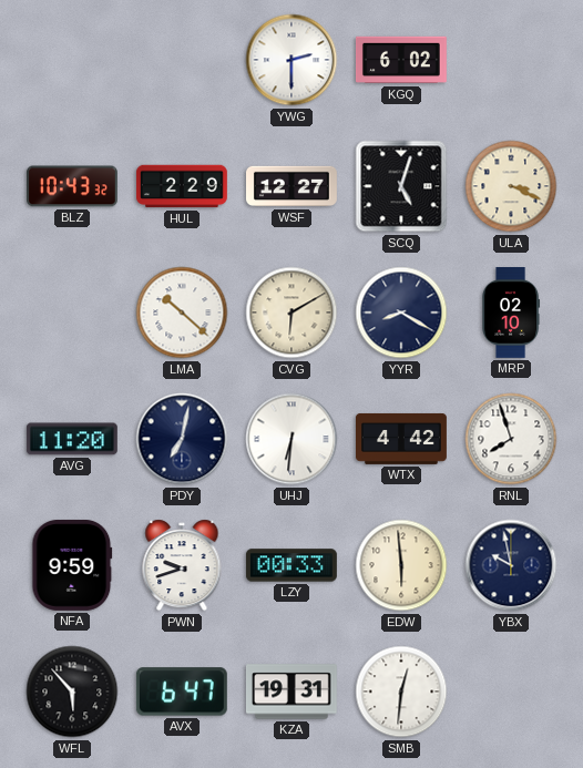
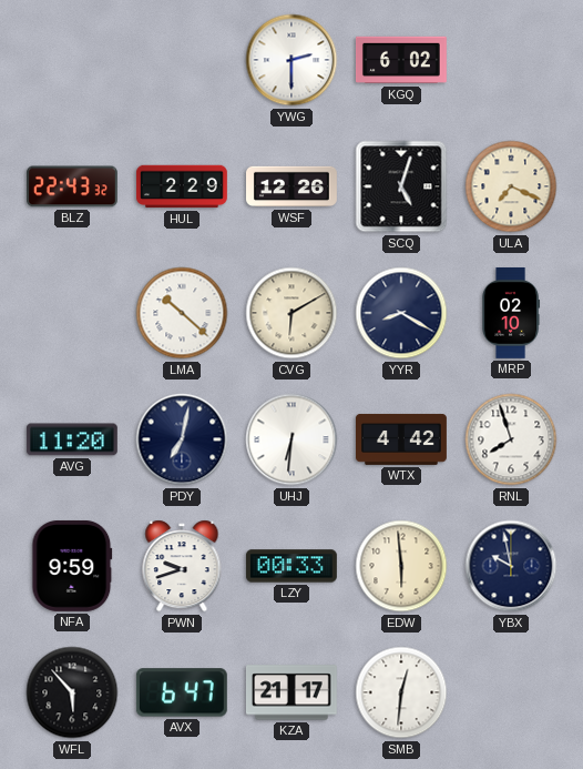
BLZ: 10:43 -> 22:43 (72, 186)
WSF: 12:27 -> 12:26 (293, 186)
ULA: 3:19 -> 7:19 (511, 186)
KZA: 19:31 -> 21:17 (291, 692)
